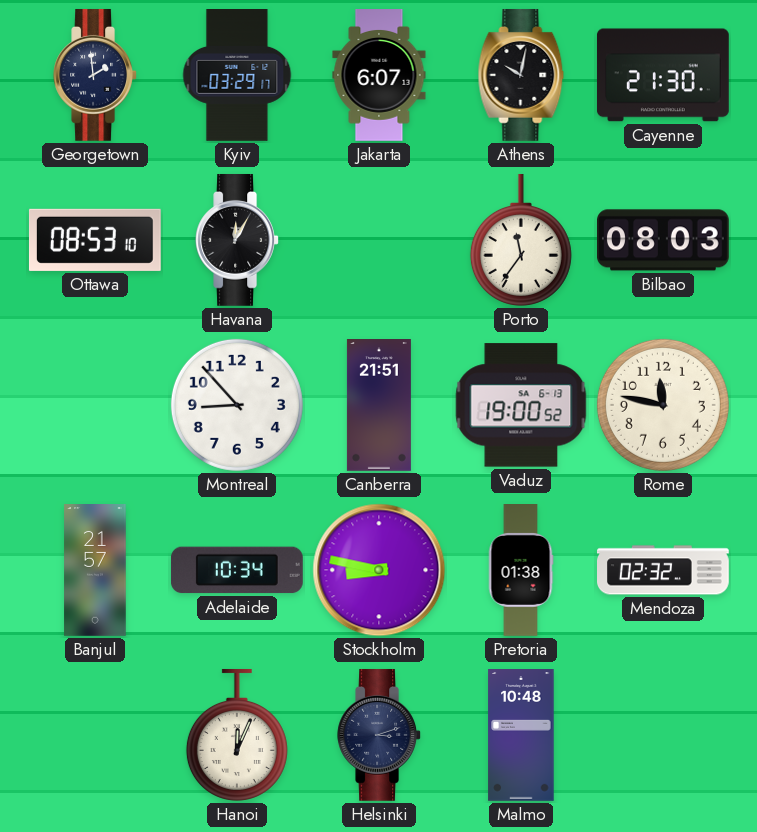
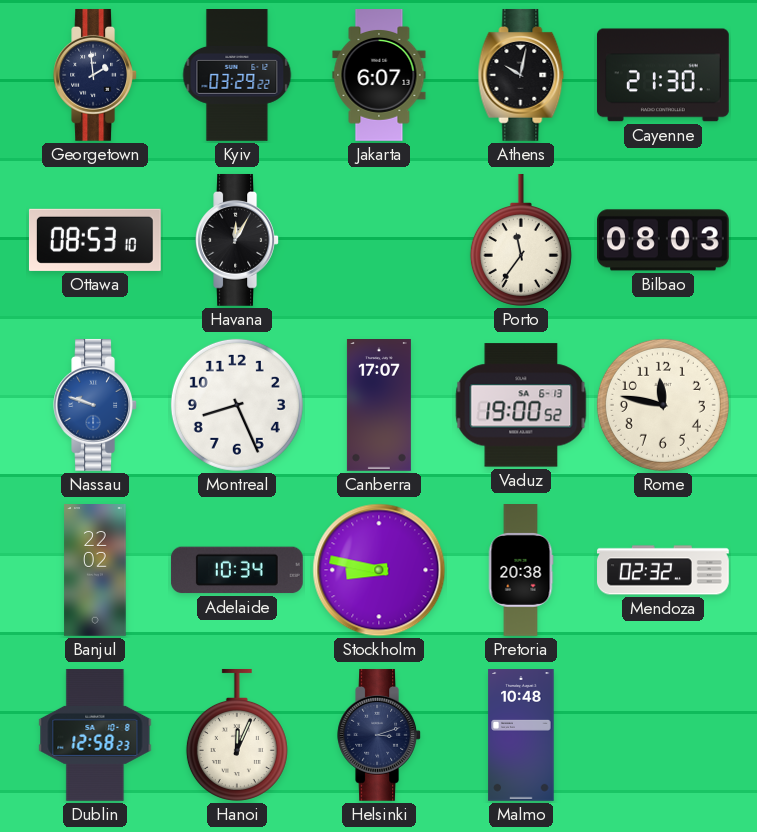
Kyiv: 03:29:17 -> 03:29:22 (237, 76)
Nassau: none -> 9:48 (95, 405)
Montreal: 8:53 -> 8:26 (237, 405)
Canberra: 21:51 -> 17:07 (379, 406)
Banjul: 21:57 -> 22:02 (95, 571)
Pretoria: 01:38 -> 20:38 (521, 570)
Dublin: none -> 12:58 (95, 736)
